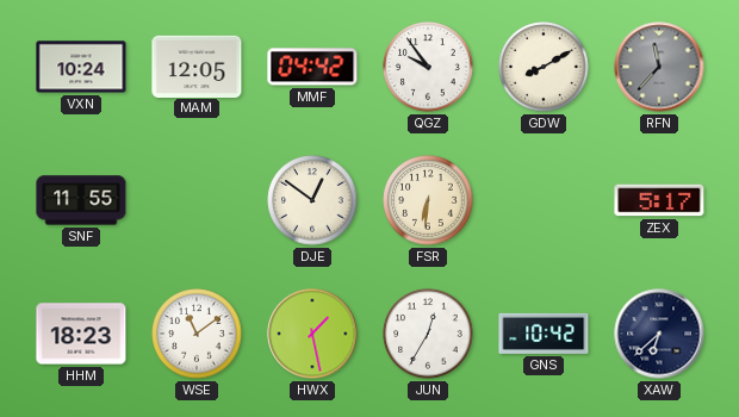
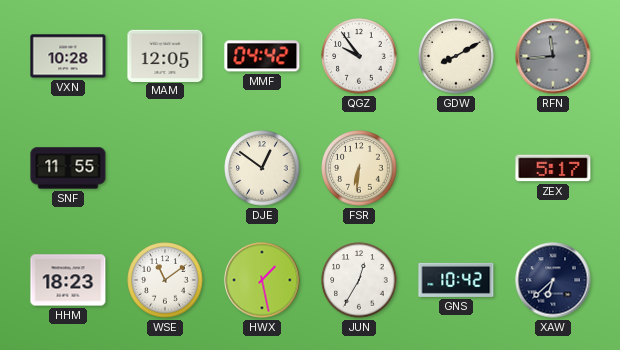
VXN: 10:24 -> 10:28 (68, 56)
RFN: 11:37 -> 11:44 (553, 56)
